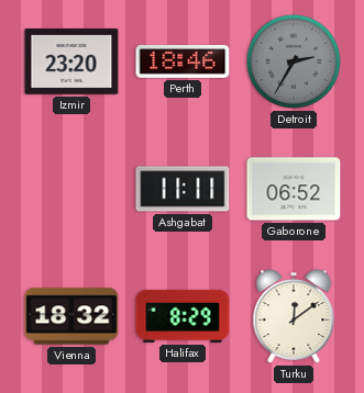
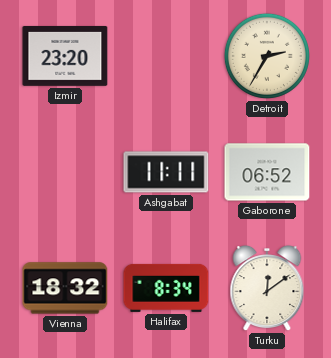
Perth: 18:46 -> none (183, 61)
Detroit dial: grey -> cream (267, 56)
Halifax: 8:29 -> 8:34 (166, 288)
